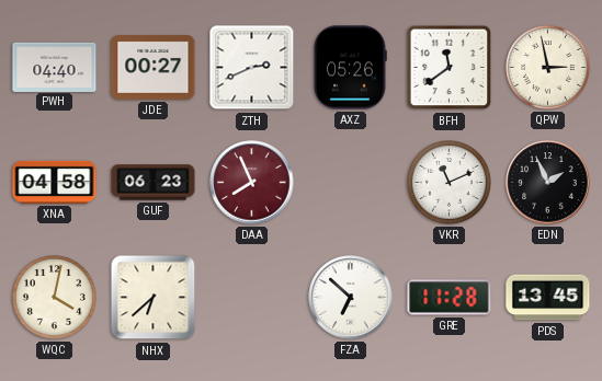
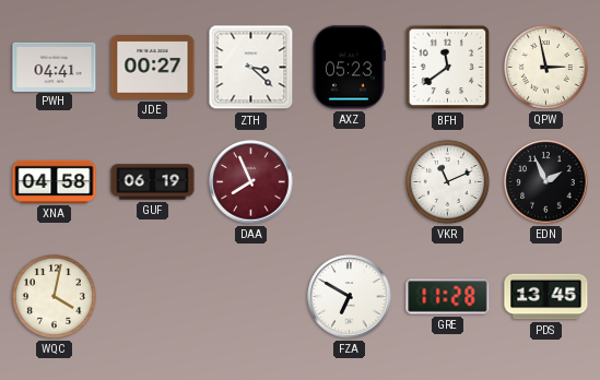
PWH: 04:40 -> 04:41 (55, 67)
ZTH: 2:41 -> 3:22 (251, 68)
AXZ: 05:26 -> 05:23 (349, 68)
GUF: 06:23 -> 06:19 (153, 182)
NHX: 6:38 -> none (154, 298)
FZA: 6:52 -> 6:50 (350, 297)
